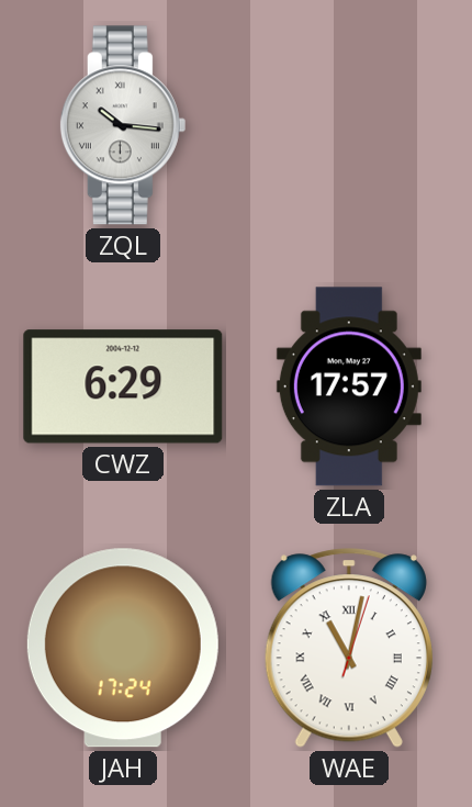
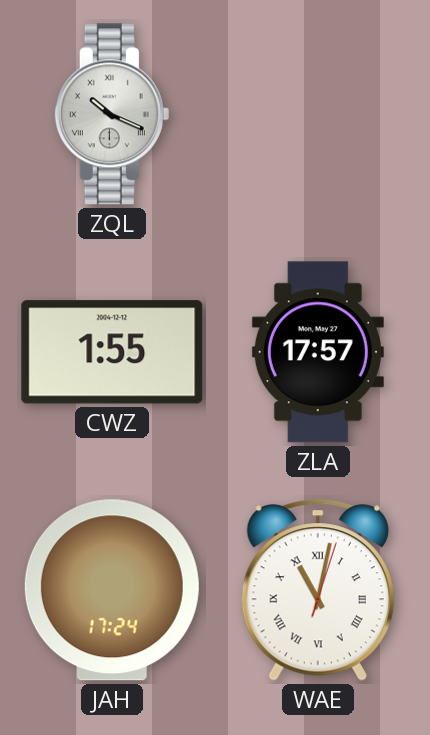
ZQL: 10:16 -> 10:19 (112, 114)
CWZ: 6:29 -> 1:55 (112, 352)
